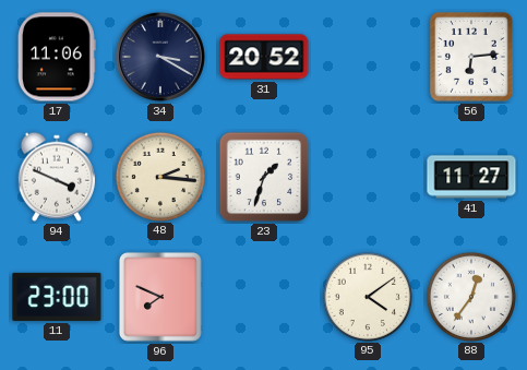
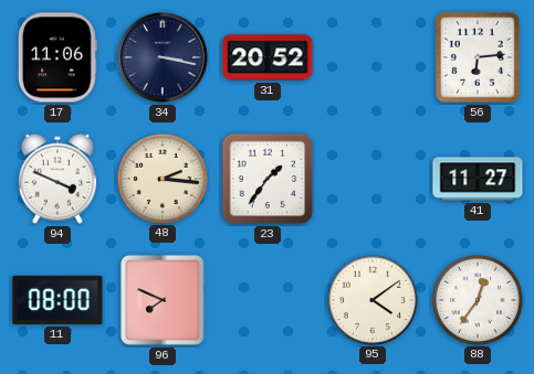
34: 3:20 -> 3:17 (163, 57)
23: 1:33 -> 1:36 (268, 179)
11: 23:00 -> 08:00 (57, 300)
